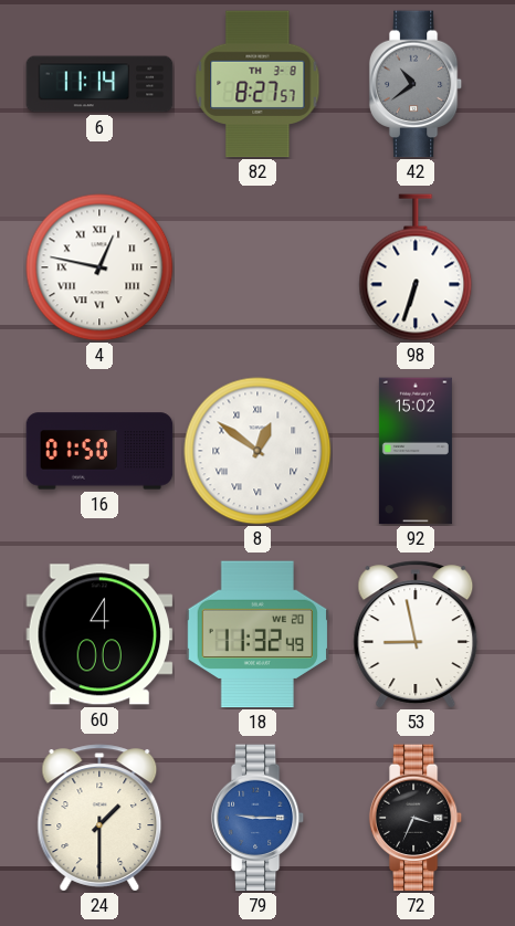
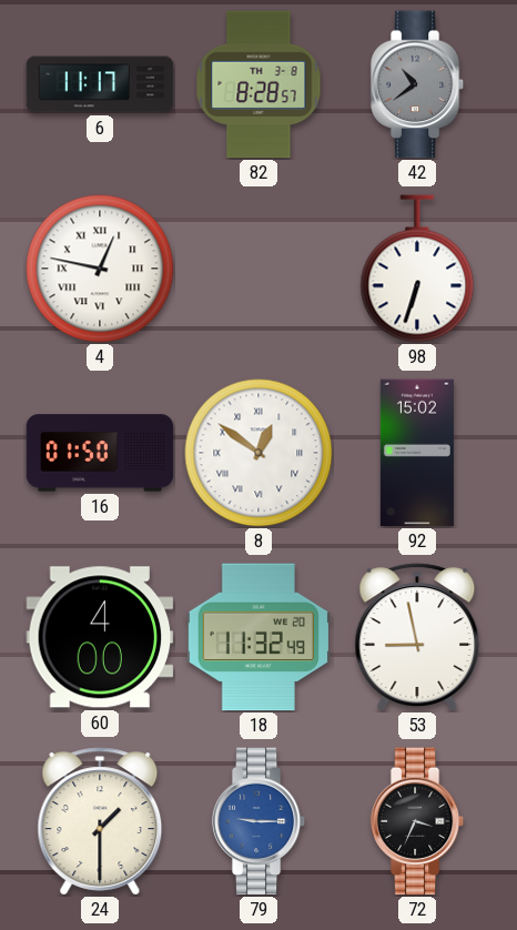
6: 11:14 -> 11:17 (100, 84)
82: 8:27 -> 8:28 (258, 84)
